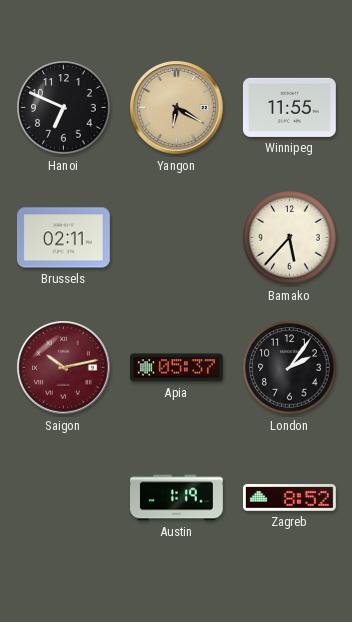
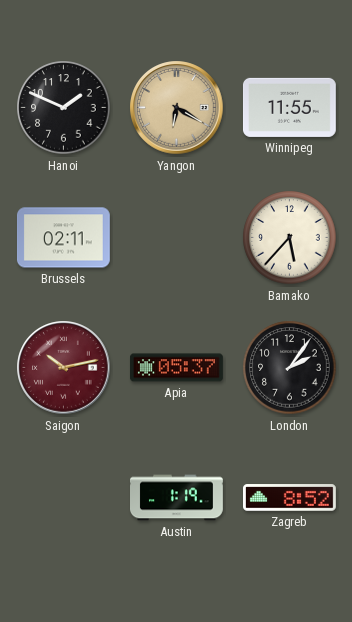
Hanoi: 6:49 -> 1:49 (64, 108)
